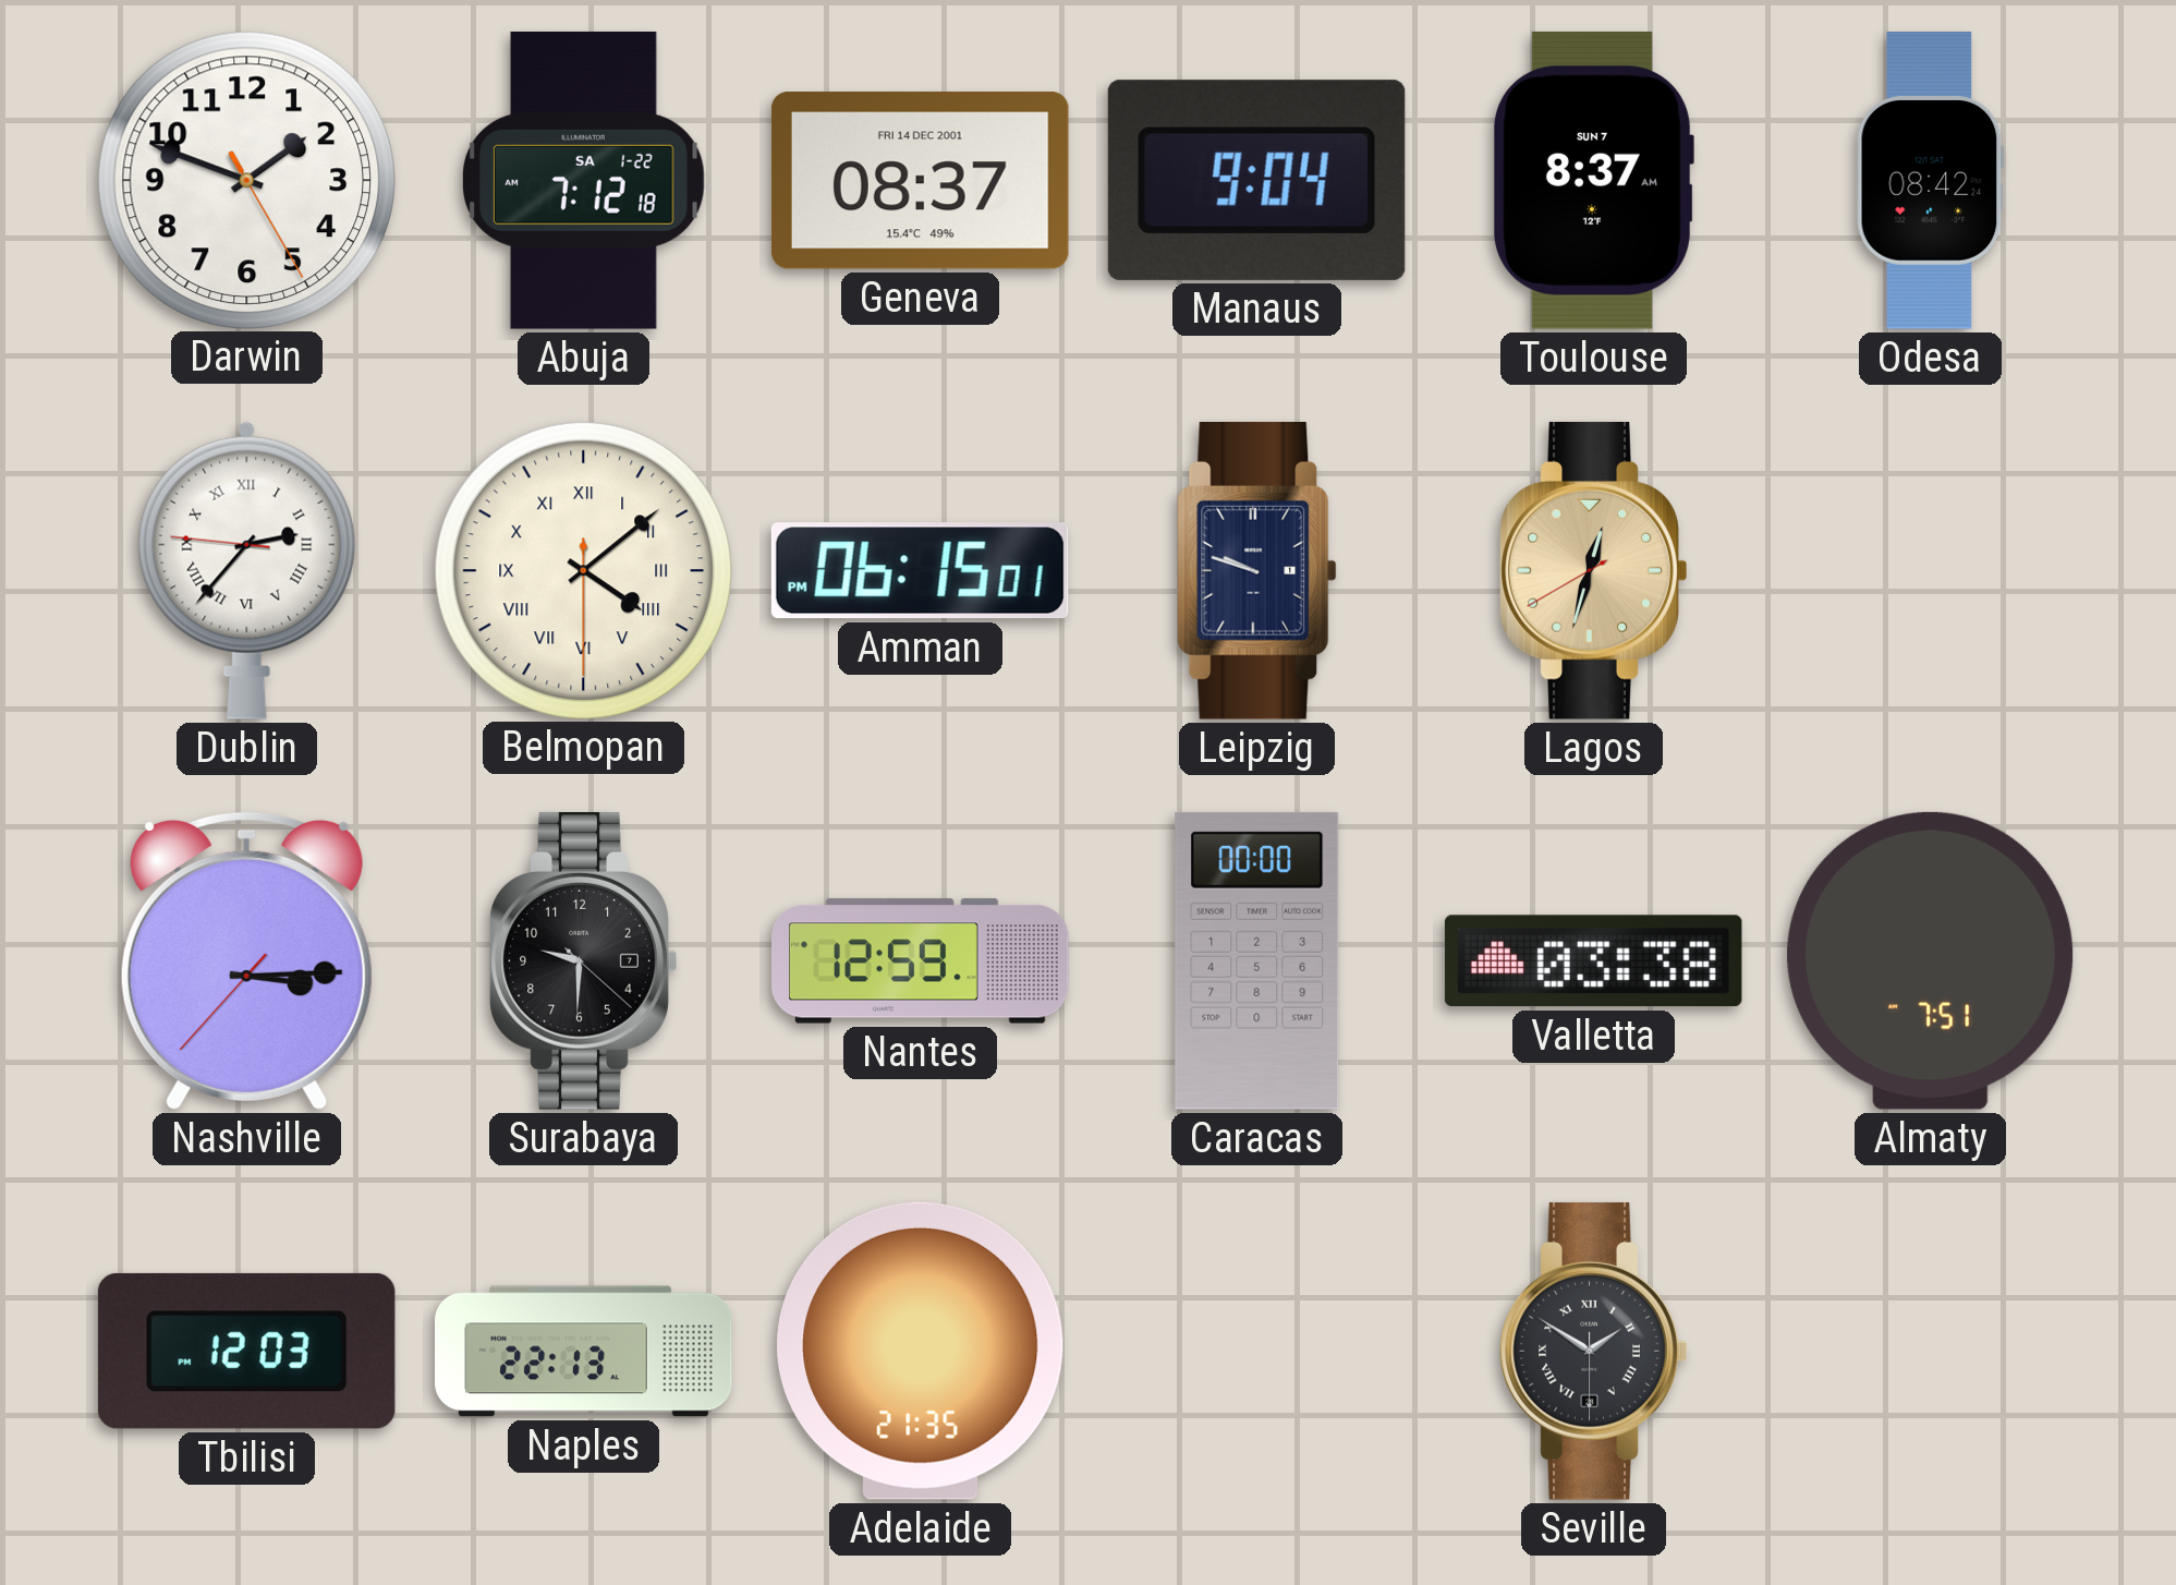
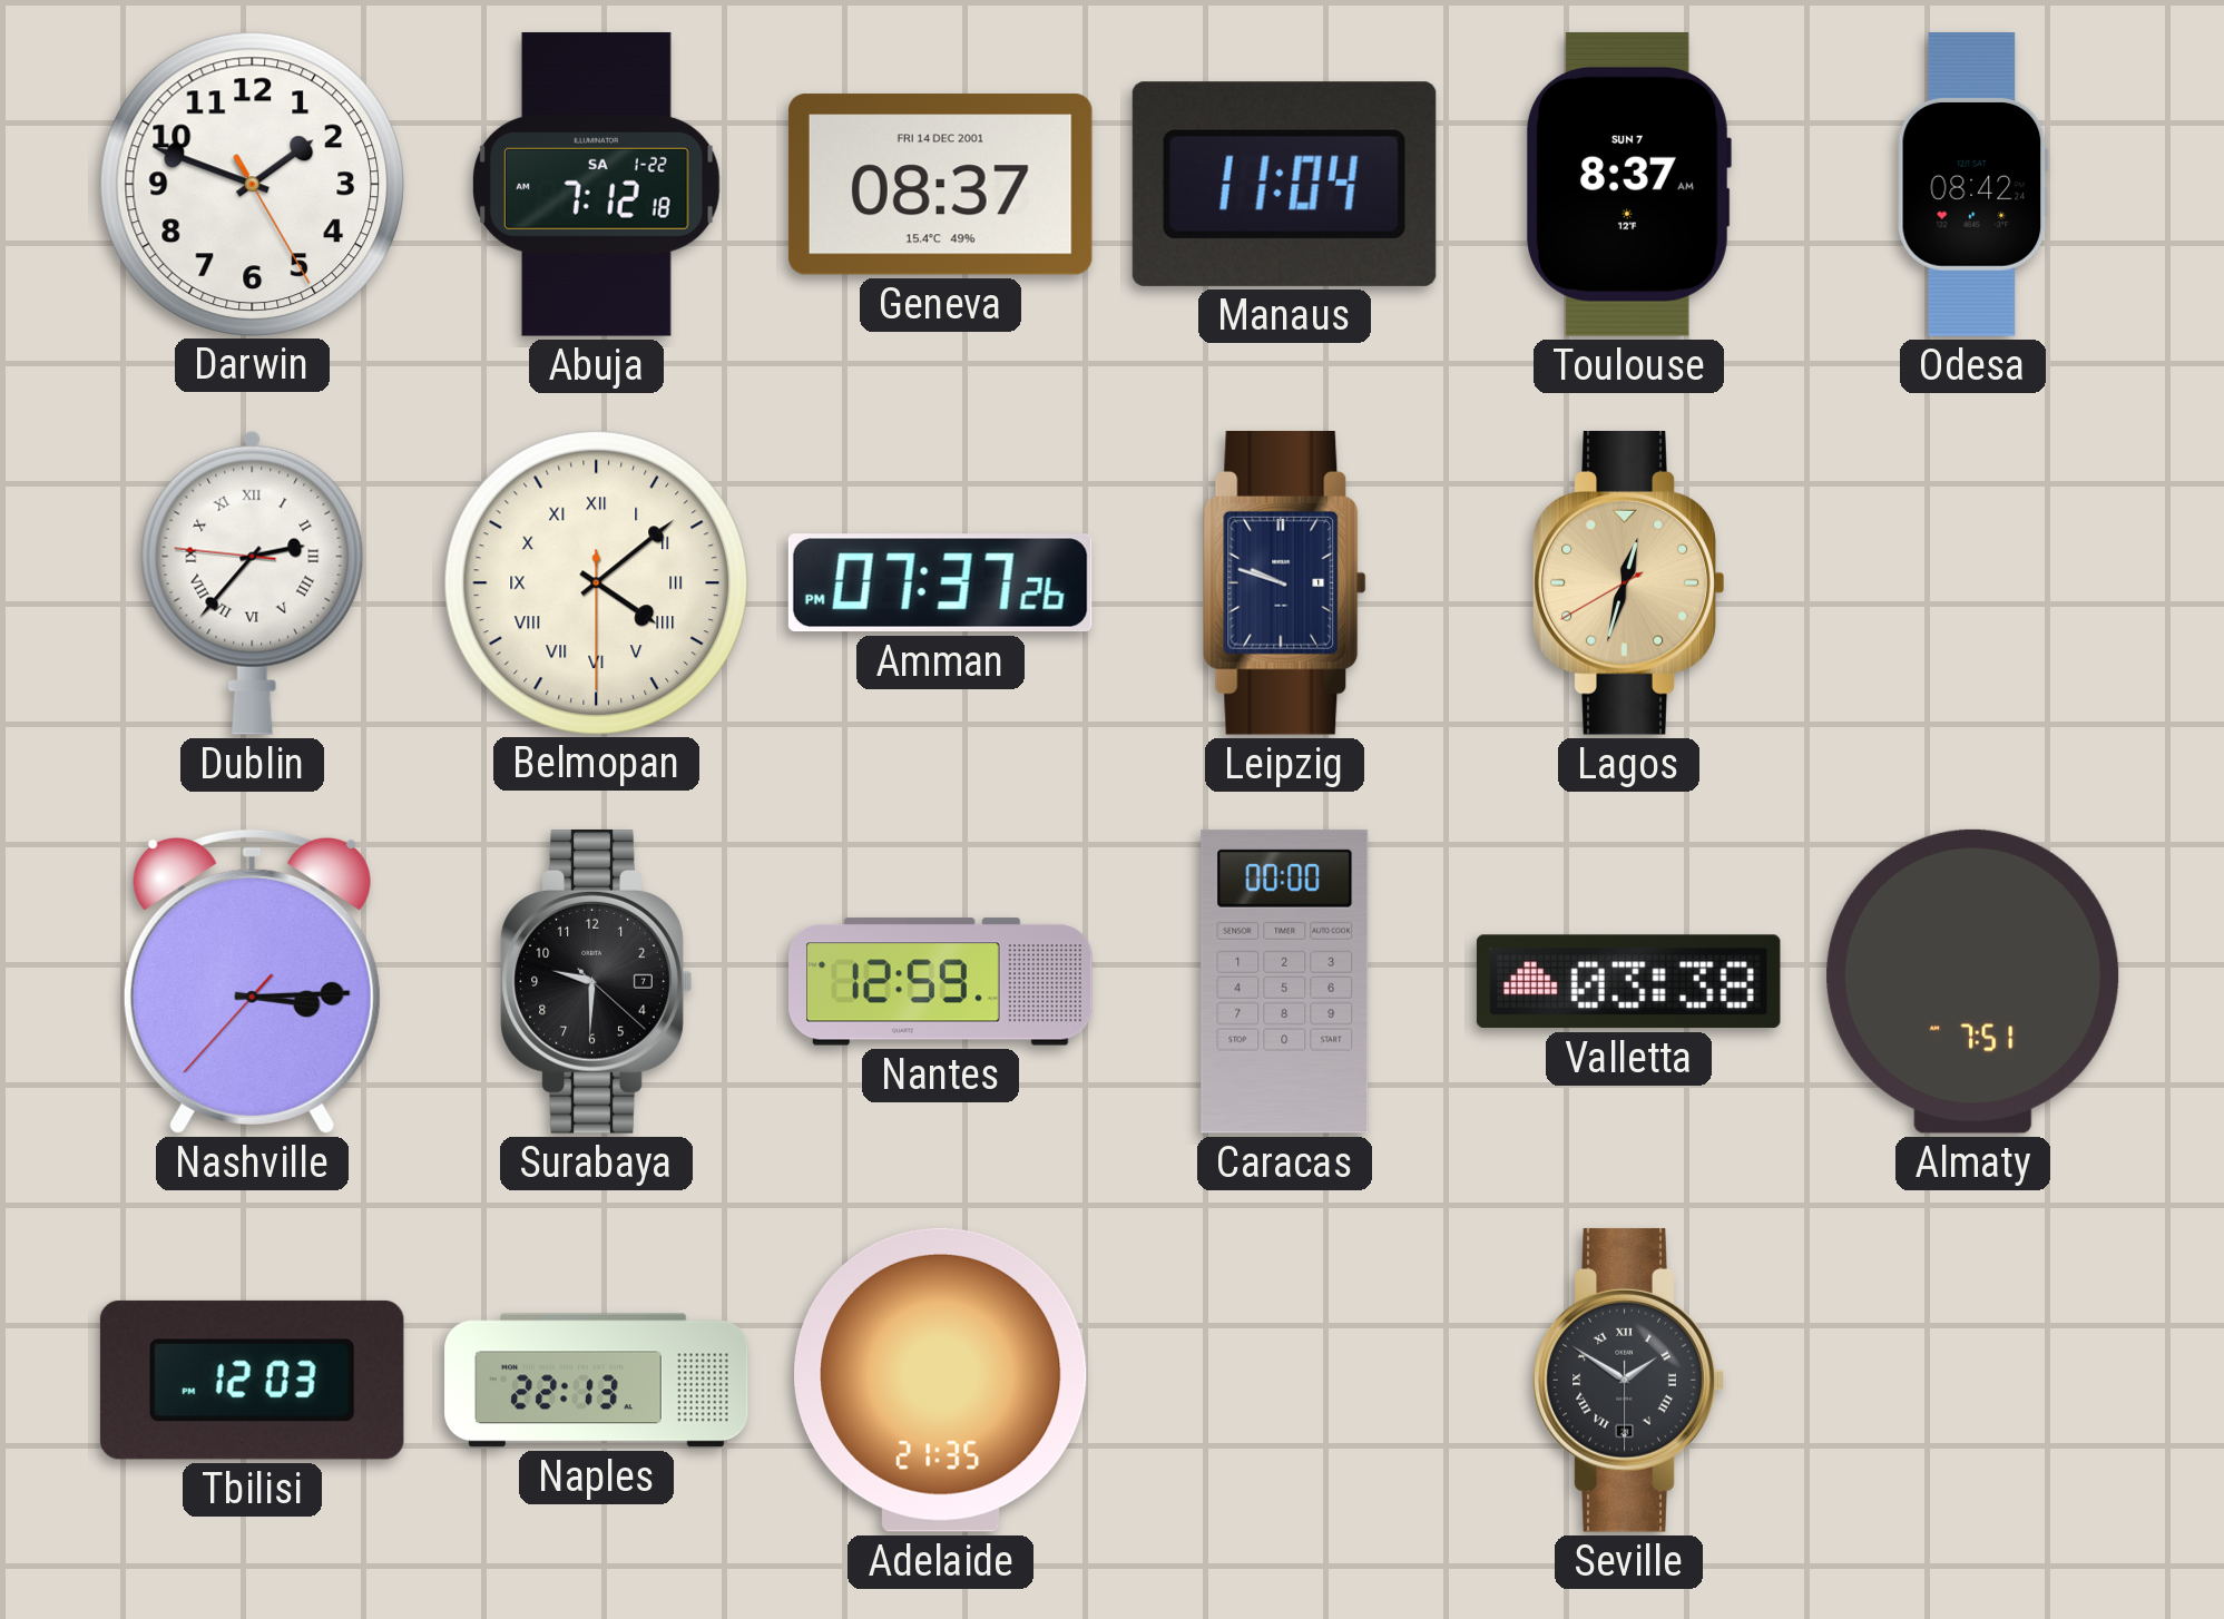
Manaus: 9:04 -> 11:04 (1284, 184)
Amman: 06:15 -> 07:37 (940, 583)
